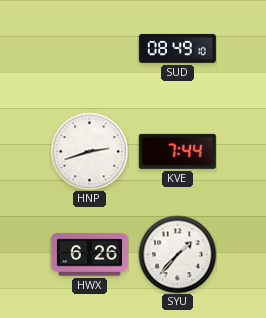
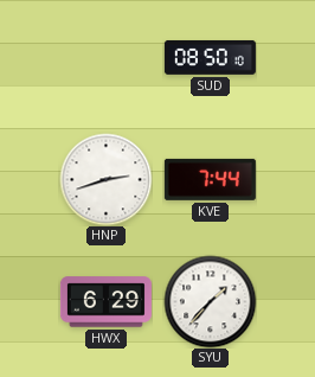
SUD: 08:49 -> 08:50 (210, 57)
HWX: 6:26 -> 6:29 (105, 302)
